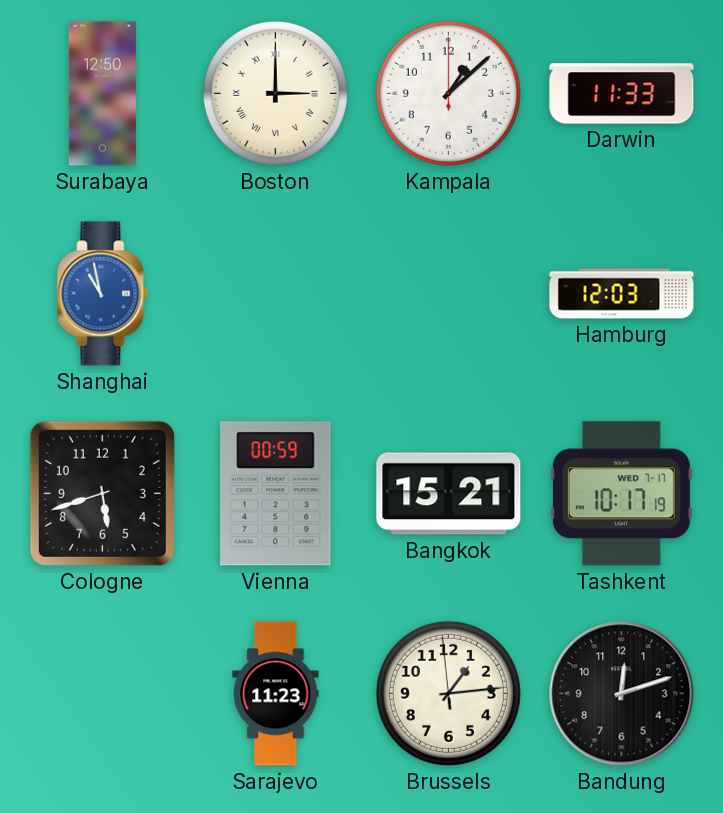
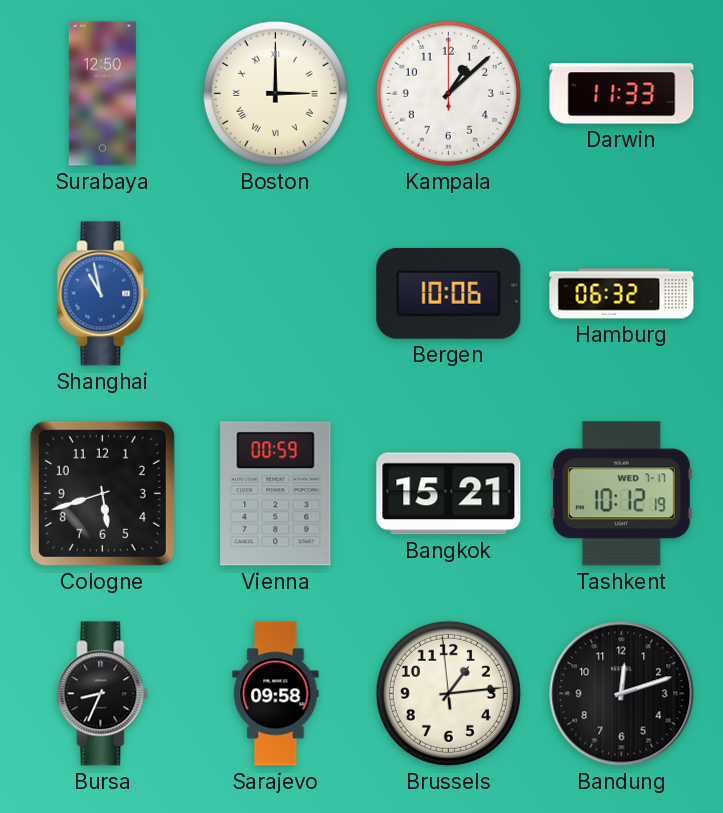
Bergen: none -> 10:06 (449, 293)
Hamburg: 12:03 -> 06:32 (622, 294)
Tashkent: 10:17 -> 10:12 (621, 494)
Bursa: none -> 8:34 (103, 694)
Sarajevo: 11:23 -> 09:58 (276, 694)
